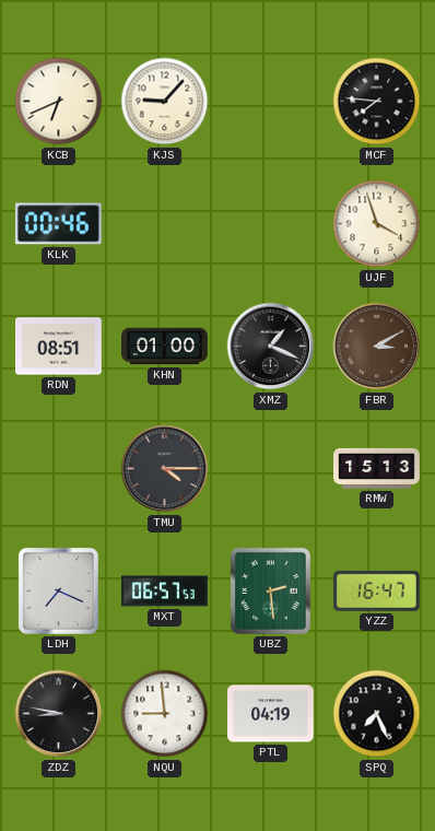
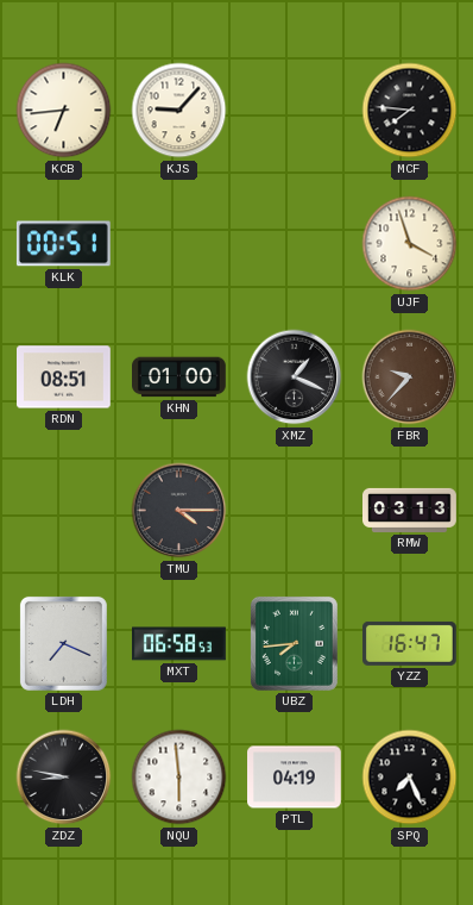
KCB: 6:41 -> 6:44 (64, 111)
KLK: 00:46 -> 00:51 (63, 244)
FBR: 3:10 -> 9:37 (410, 377)
RMW: 15:13 -> 03:13 (410, 510)
MXT: 06:57 -> 06:58 (179, 644)
UBZ: 2:29 -> 7:44 (294, 643)
NQU: 8:59 -> 5:59 (179, 778)
